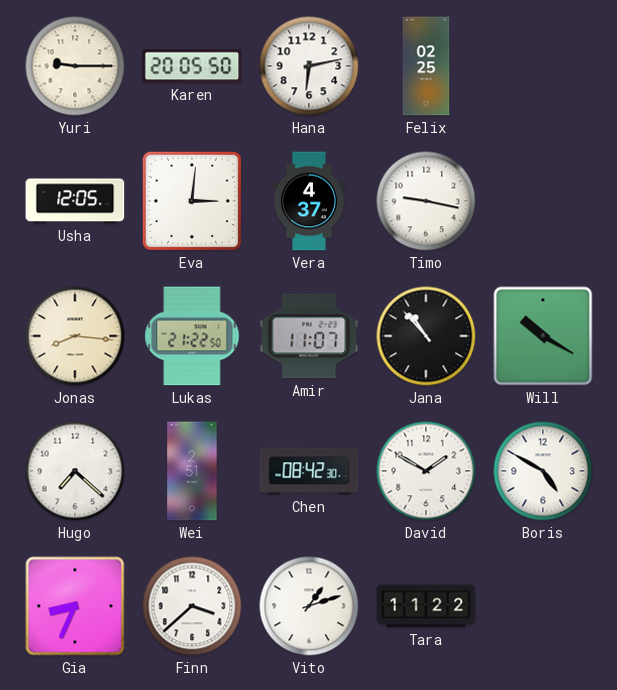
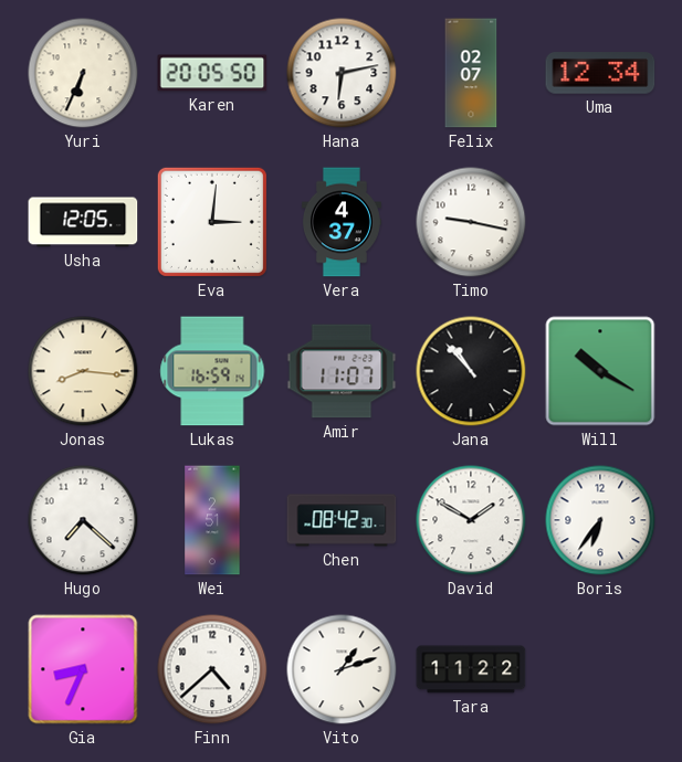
Yuri: 9:15 -> 6:34 (83, 73)
Felix: 02:25 -> 02:07 (471, 73)
Uma: none -> 12:34 (600, 73)
Lukas: 21:22 -> 16:59 (212, 371)
Boris: 4:50 -> 6:36 (600, 520)
Finn: 3:38 -> 4:38 (212, 669)
